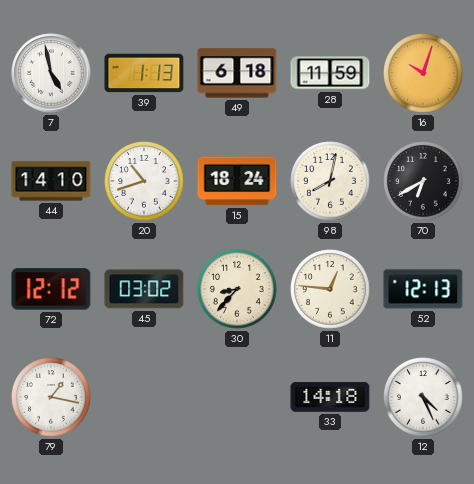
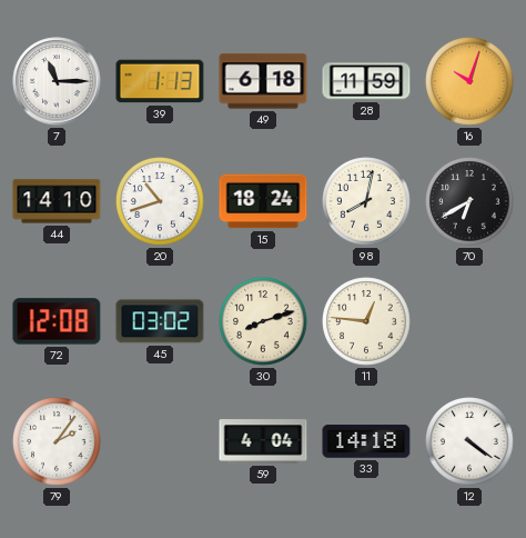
7: 4:58 -> 11:15 (57, 81)
72: 12:12 -> 12:08 (57, 321)
30: 8:37 -> 8:12 (263, 321)
52: 12:13 -> none (423, 289)
79: 1:17 -> 2:06 (57, 441)
59: none -> 4:04 (263, 441)
12: 4:26 -> 4:21 (469, 441)
